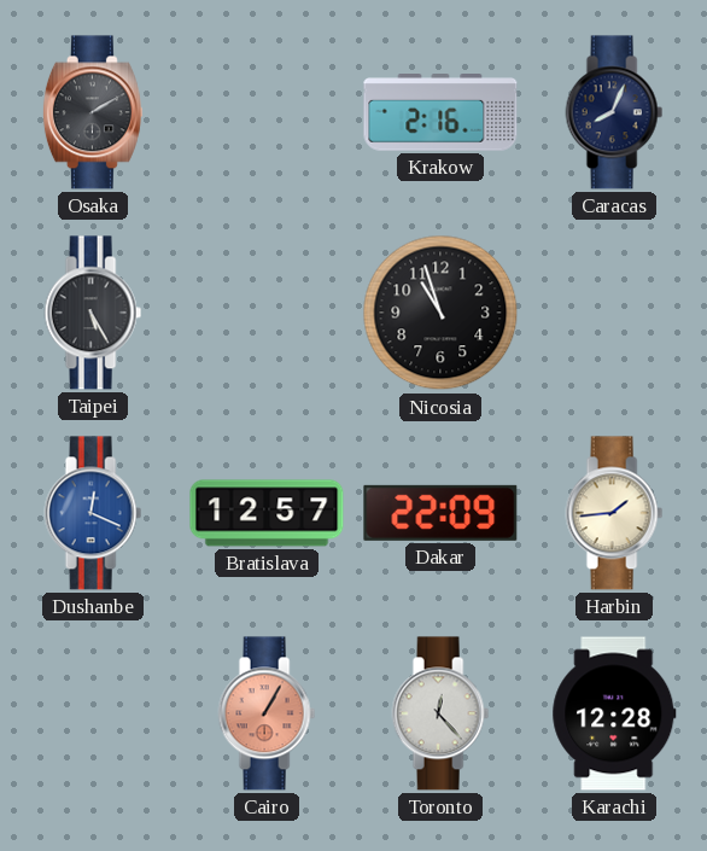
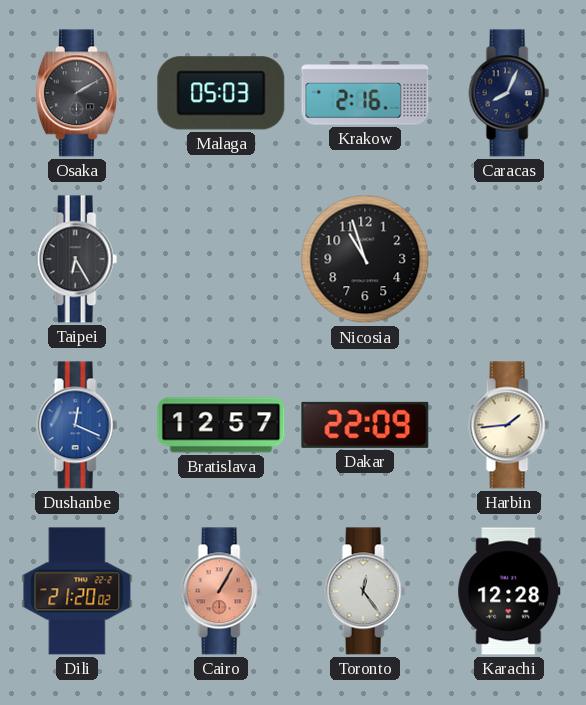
Malaga: none -> 05:03 (221, 93)
Taipei: 5:25 -> 6:25 (77, 259)
Dili: none -> 21:20 (77, 591)
Toronto: 12:23 -> 12:24 (365, 591)
